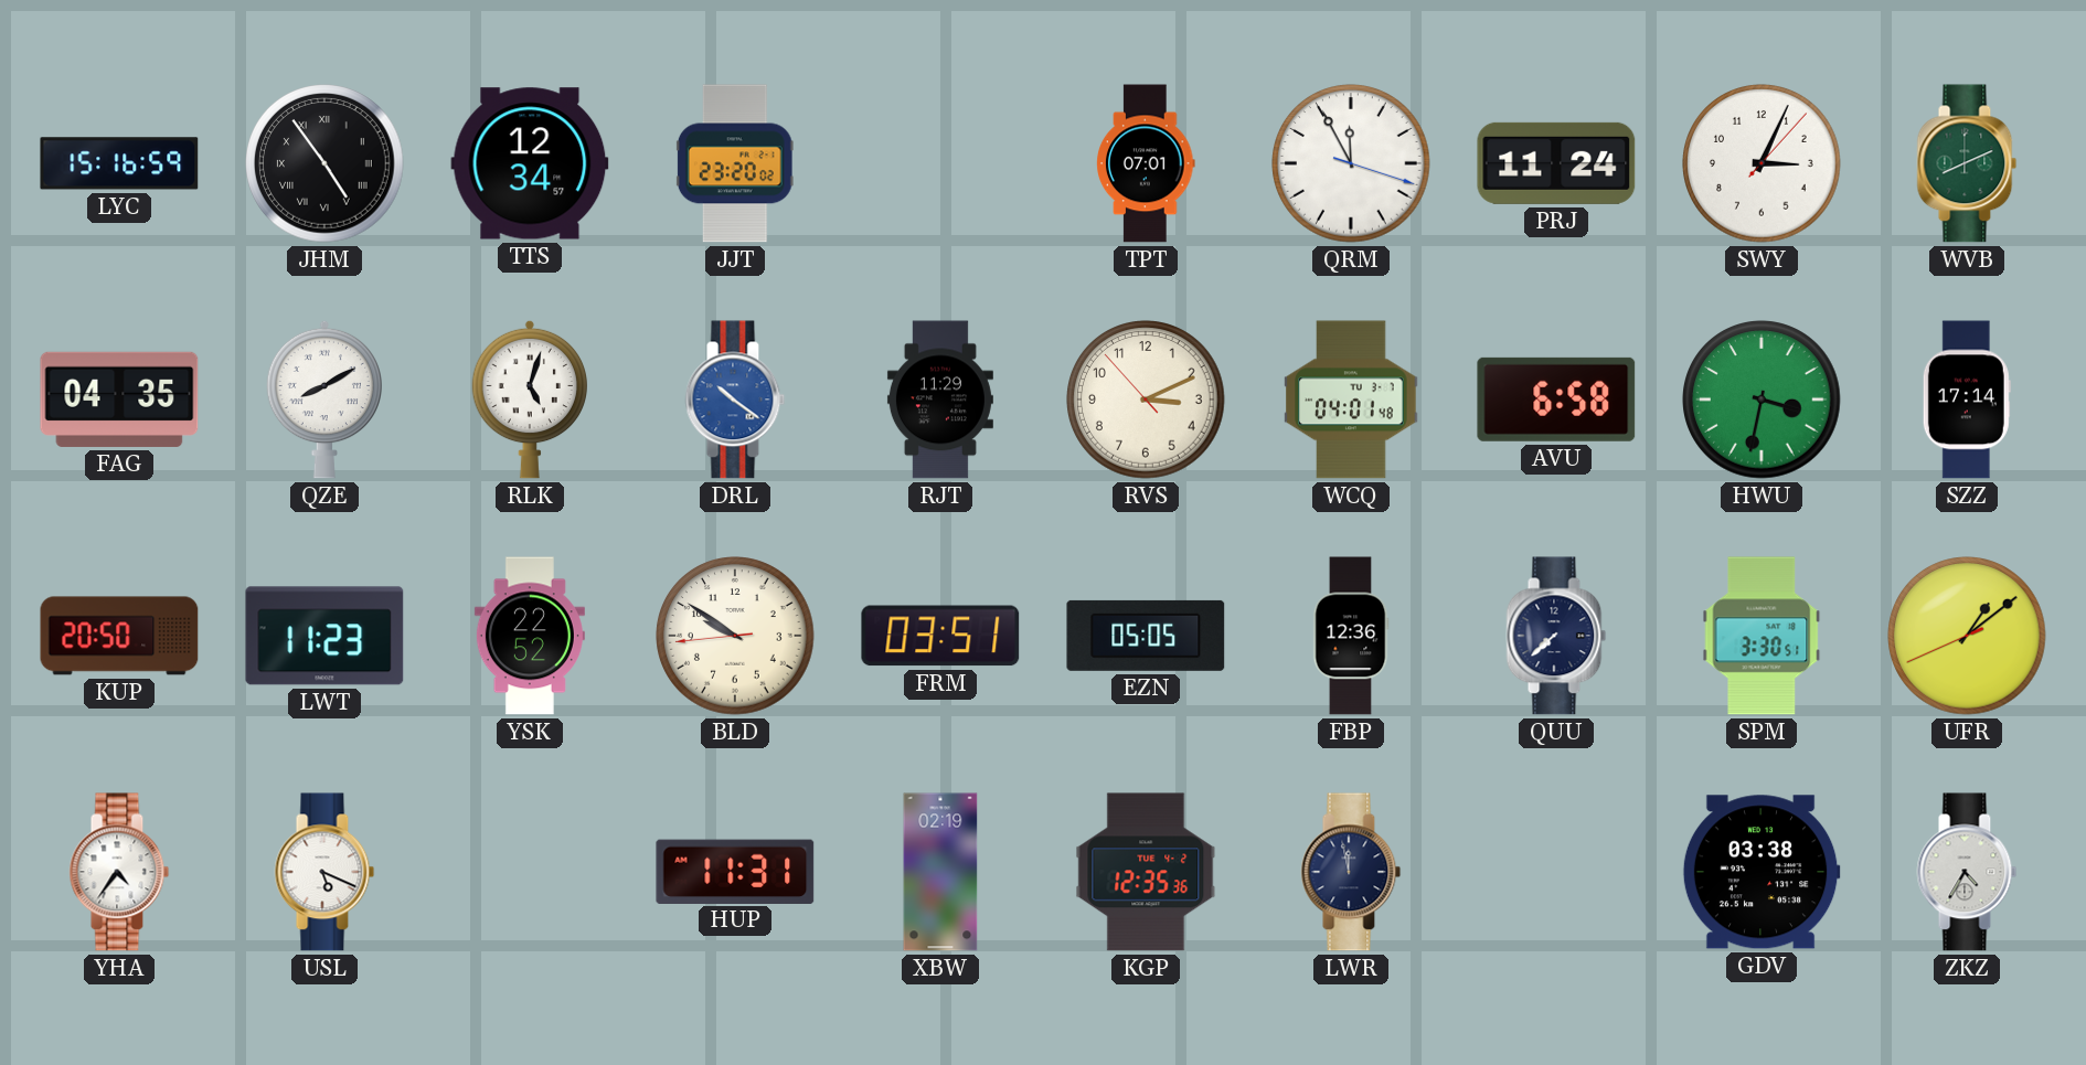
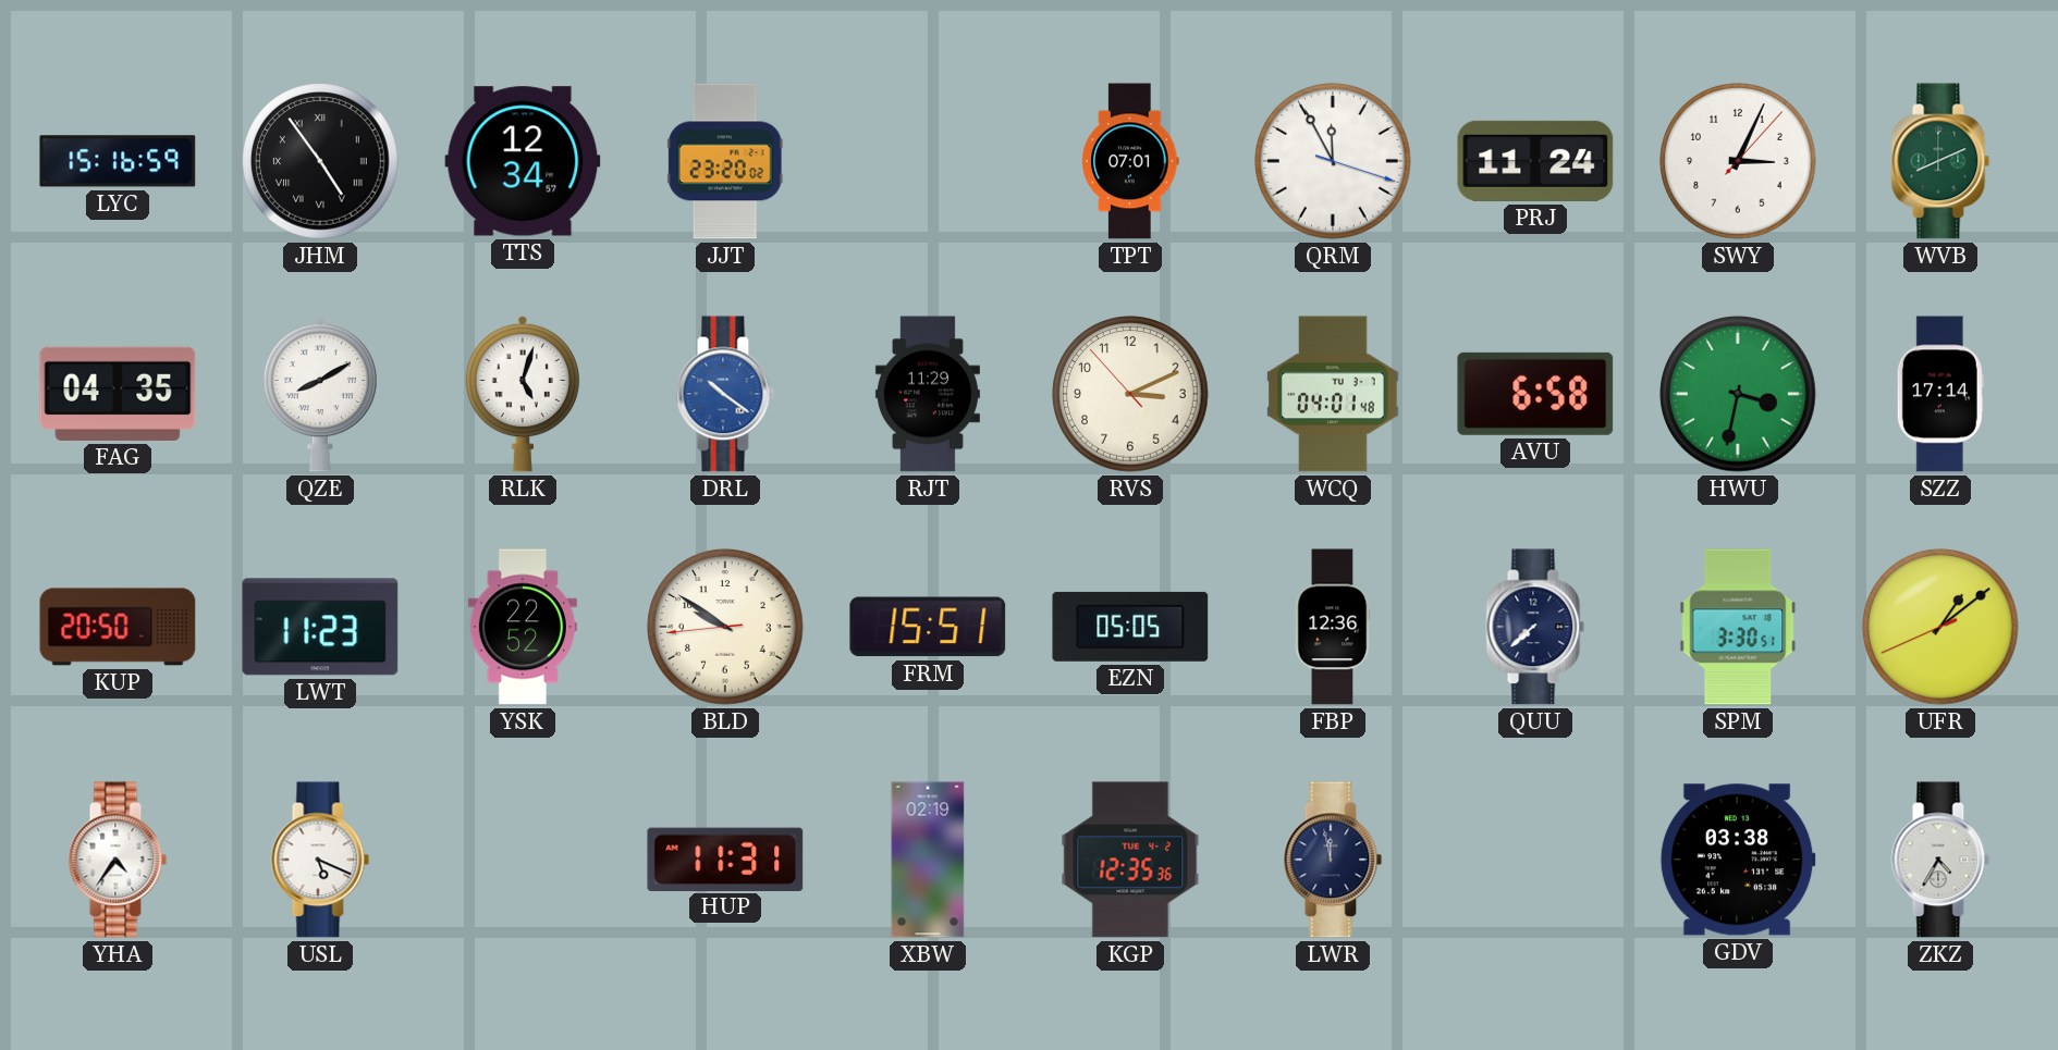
FRM: 03:51 -> 15:51 (928, 627)
